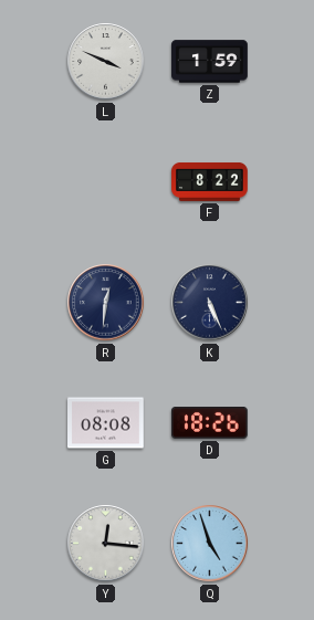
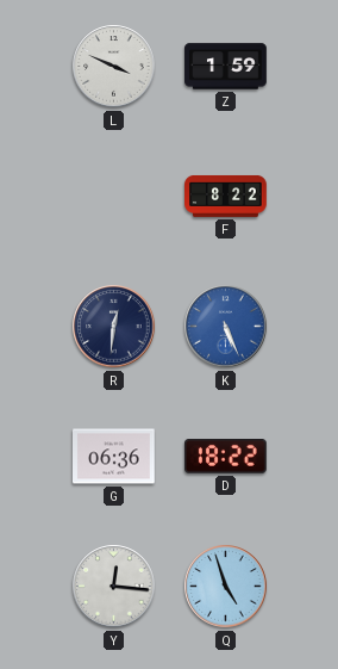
K dial: navy -> blue (226, 327)
G: 08:08 -> 06:36 (114, 457)
D: 18:26 -> 18:22 (226, 457)
